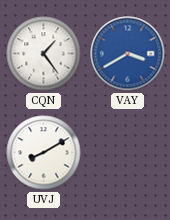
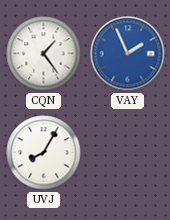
VAY: 3:40 -> 1:56 (128, 54)
UVJ: 8:10 -> 8:05 (44, 153)
